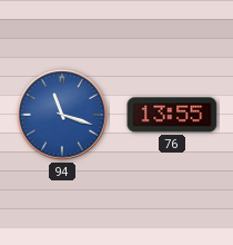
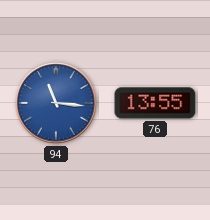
94: 11:18 -> 11:16 (56, 103)
